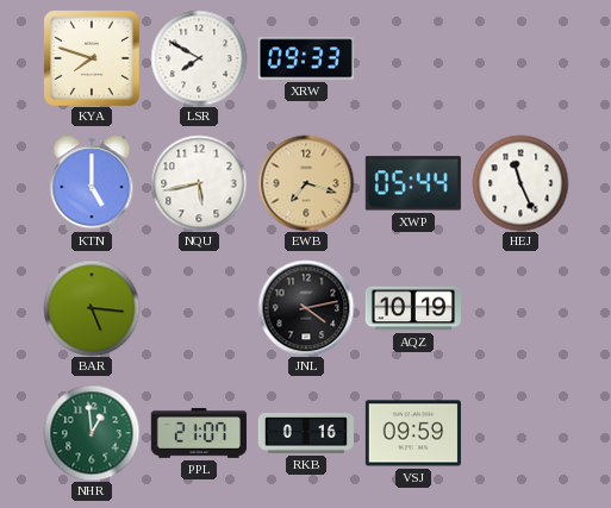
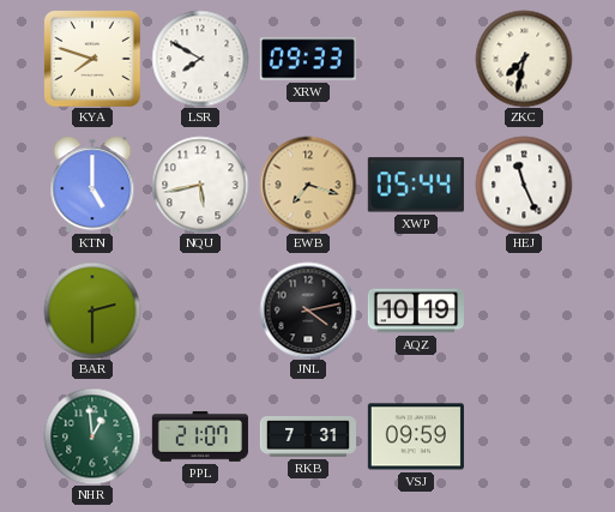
ZKC: none -> 7:32 (524, 59)
BAR: 5:16 -> 2:30 (92, 311)
RKB: 0:16 -> 7:31 (307, 438)
